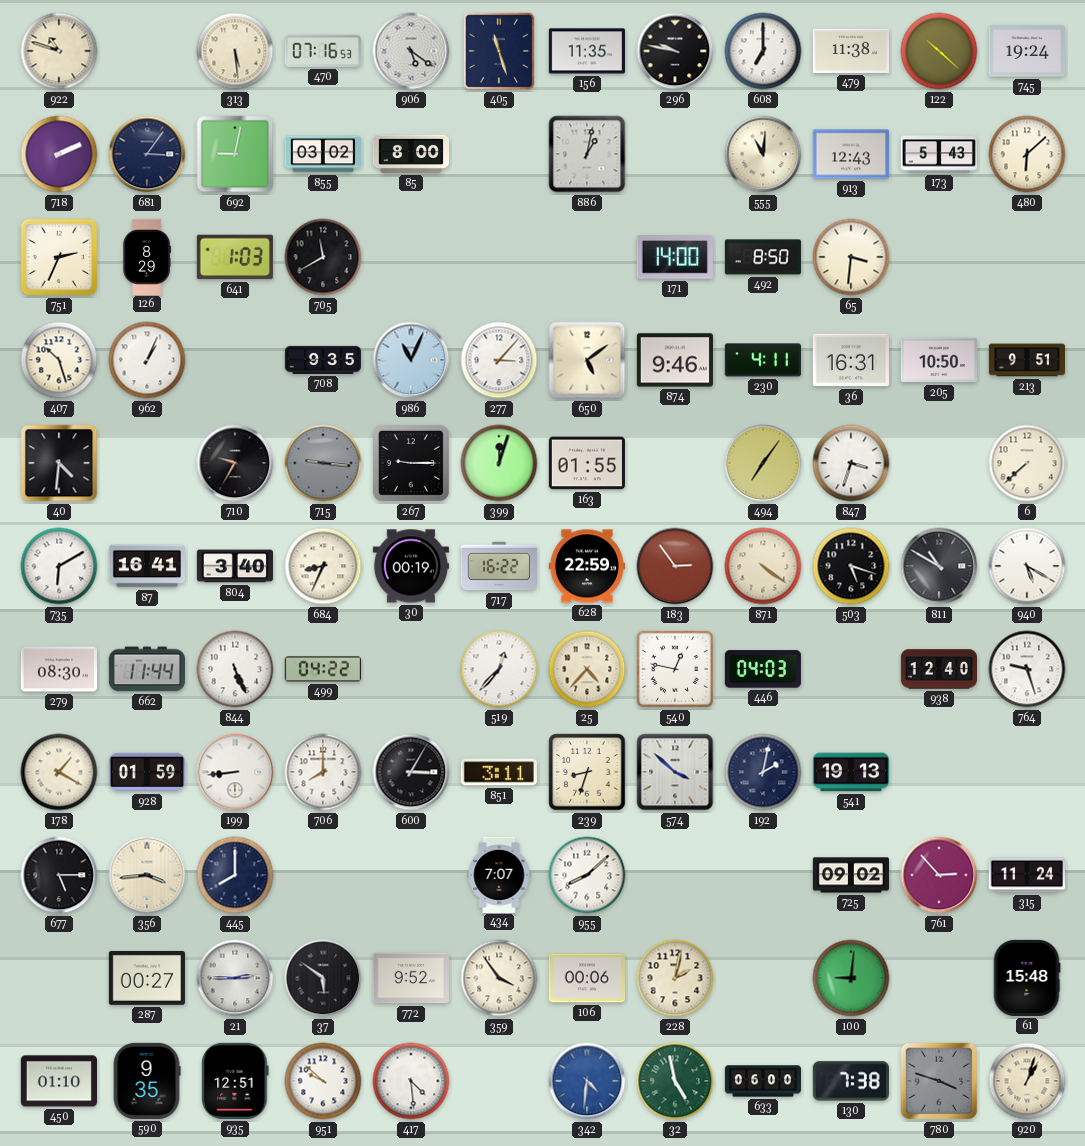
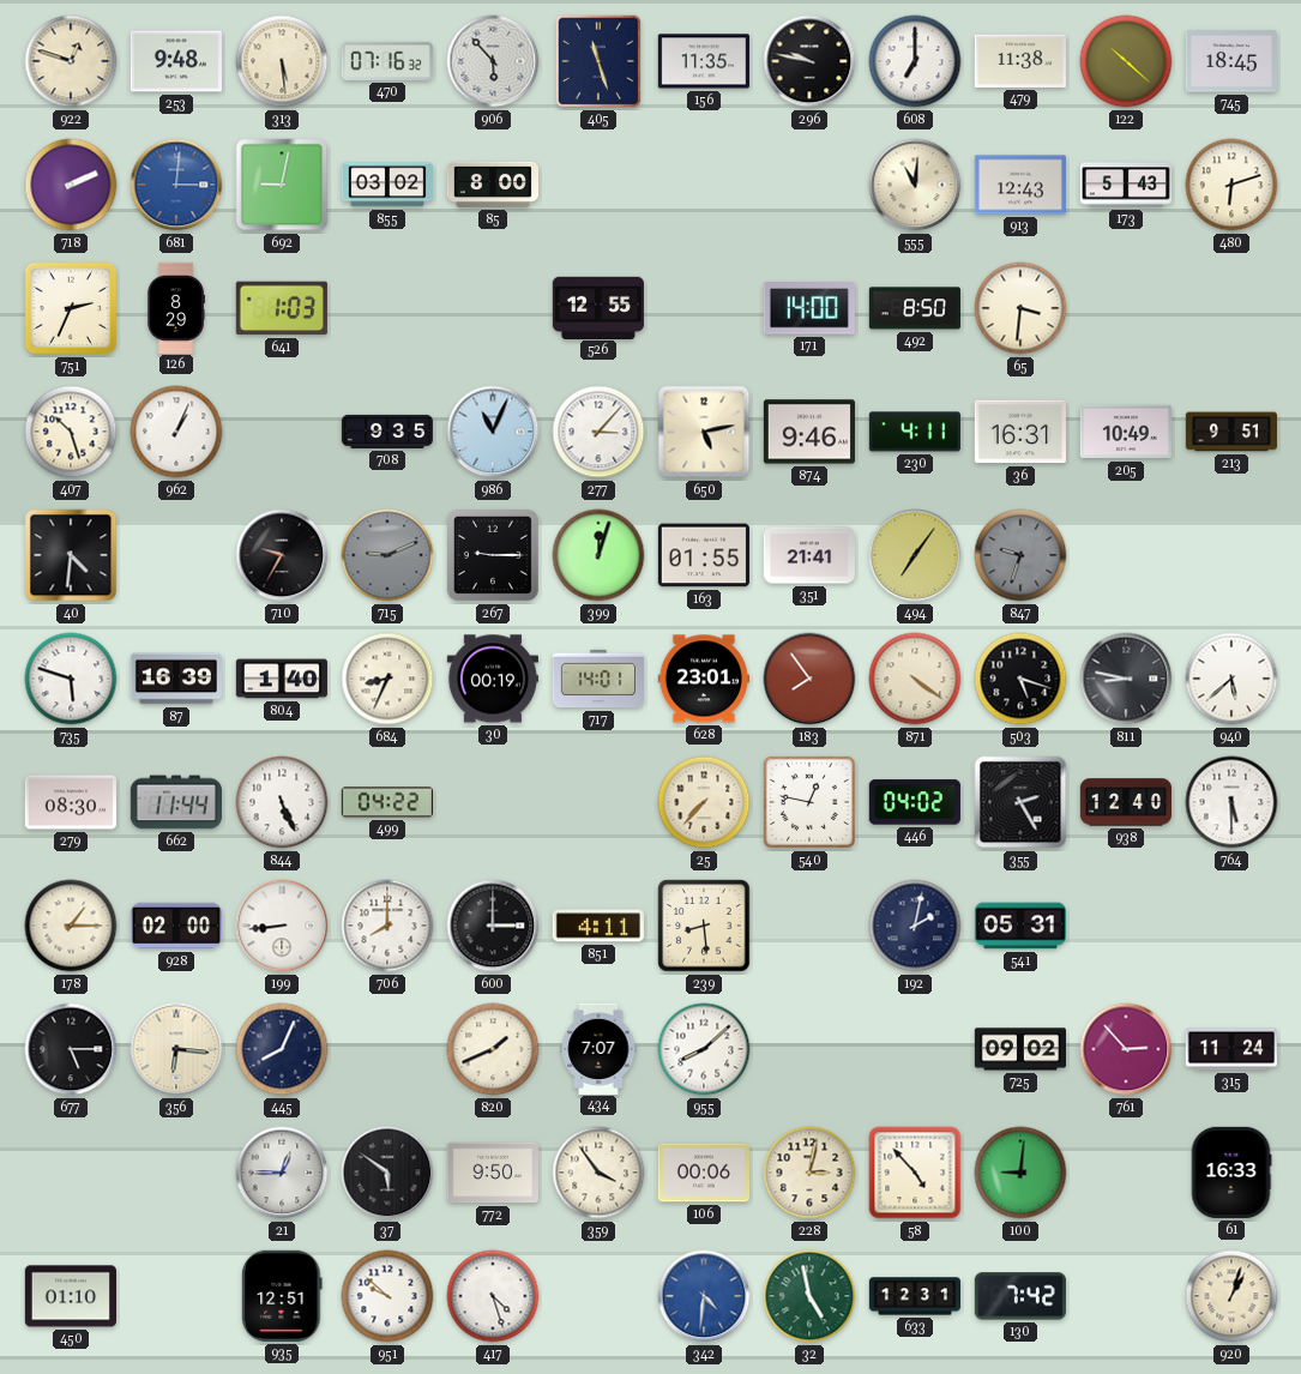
922: 10:48 -> 12:48 (71, 61)
253: none -> 9:48 (176, 61)
470: 07:16:53 -> 07:16:32 (387, 61)
906: 5:21 -> 5:53 (493, 61)
745: 19:24 -> 18:45 (1231, 61)
681: 3:06 -> 3:01 (176, 185)
681 dial: navy -> blue (176, 185)
886: 1:02 -> none (587, 154)
480: 6:08 -> 6:12 (1231, 185)
705: 11:40 -> none (323, 257)
526: none -> 12:55 (598, 307)
650: 5:09 -> 5:13 (704, 432)
205: 10:50 -> 10:49 (1126, 432)
715: 9:16 -> 9:11 (387, 555)
351: none -> 21:41 (809, 555)
847: 3:33 -> 9:33 (1020, 555)
847 dial: white -> grey (1020, 555)
6: 7:38 -> none (1027, 463)
735: 6:10 -> 5:48 (71, 679)
87: 16:41 -> 16:39 (176, 679)
804: 3:40 -> 1:40 (282, 679)
717: 16:22 -> 14:01 (597, 679)
628: 22:59 -> 23:01 (704, 679)
183: 2:54 -> 7:54 (809, 679)
811: 10:50 -> 8:47 (1126, 679)
940: 5:20 -> 5:38 (1231, 679)
519: 12:37 -> none (499, 669)
25: 4:37 -> 7:37 (704, 802)
446: 04:03 -> 04:02 (915, 802)
355: none -> 2:25 (1020, 802)
764: 9:27 -> 5:30 (1231, 802)
178: 1:20 -> 1:15 (71, 926)
928: 01:59 -> 02:00 (176, 926)
600: 3:05 -> 3:00 (493, 926)
851: 3:11 -> 4:11 (598, 926)
239: 8:33 -> 8:29 (704, 926)
574: 3:52 -> none (675, 772)
541: 19:13 -> 05:31 (1020, 926)
356: 3:44 -> 6:16 (176, 1049)
445: 8:00 -> 8:04 (282, 1049)
820: none -> 1:41 (493, 1049)
287: 00:27 -> none (147, 978)
21: 2:45 -> 12:45 (282, 1173)
772: 9:52 -> 9:50 (493, 1173)
228: 2:02 -> 3:02 (809, 1173)
58: none -> 4:53 (915, 1173)
61: 15:48 -> 16:33 (1231, 1173)
590: 9:35 -> none (147, 1081)
417: 4:29 -> 4:27 (493, 1296)
633: 06:00 -> 12:31 (914, 1296)
130: 7:38 -> 7:42 (1020, 1296)
780: 3:48 -> none (939, 1081)
